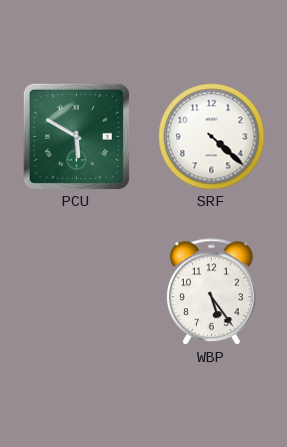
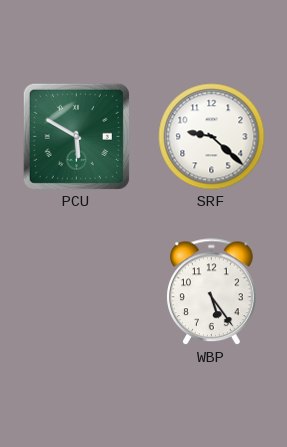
SRF: 4:22 -> 9:22 (212, 137)
